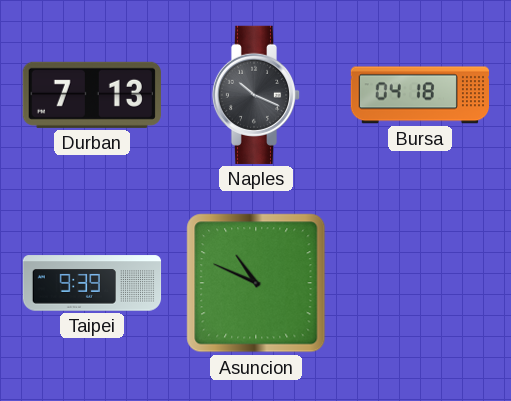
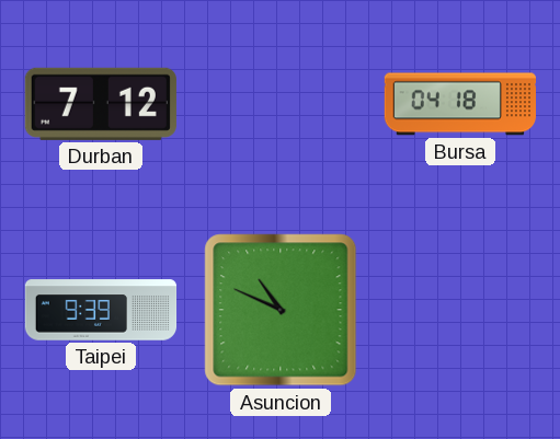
Durban: 7:13 -> 7:12 (101, 104)
Naples: 10:19 -> none (256, 95)
